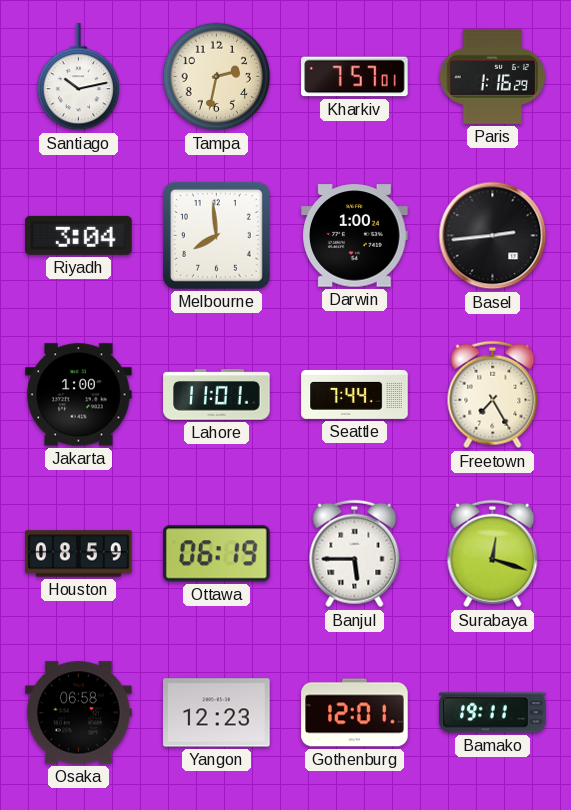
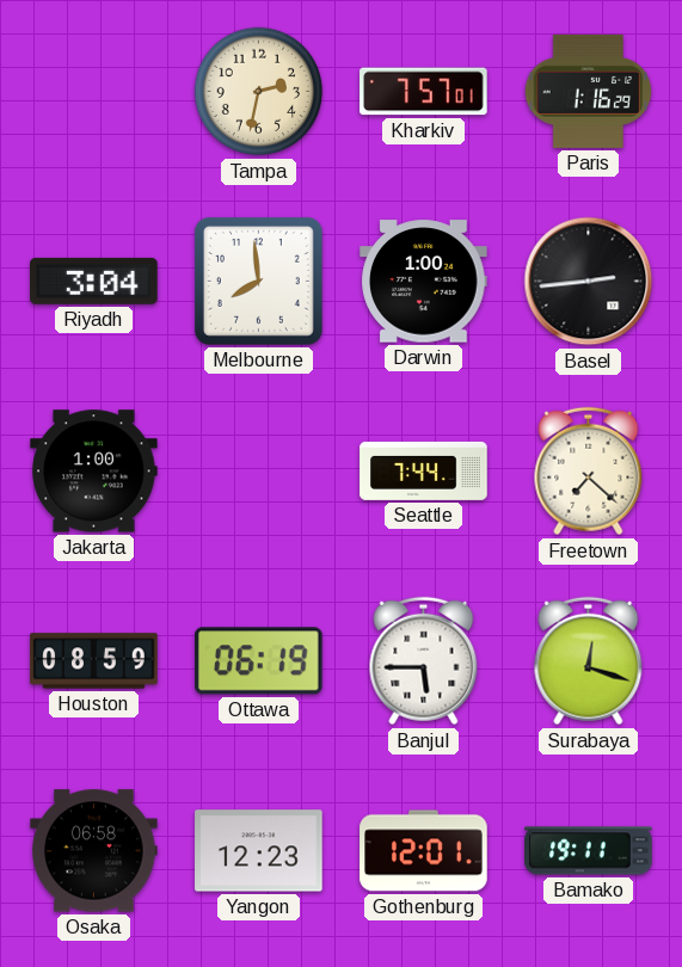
Santiago: 10:13 -> none (78, 77)
Lahore: 11:01 -> none (217, 395)
Freetown: 7:25 -> 7:22 (589, 472)
